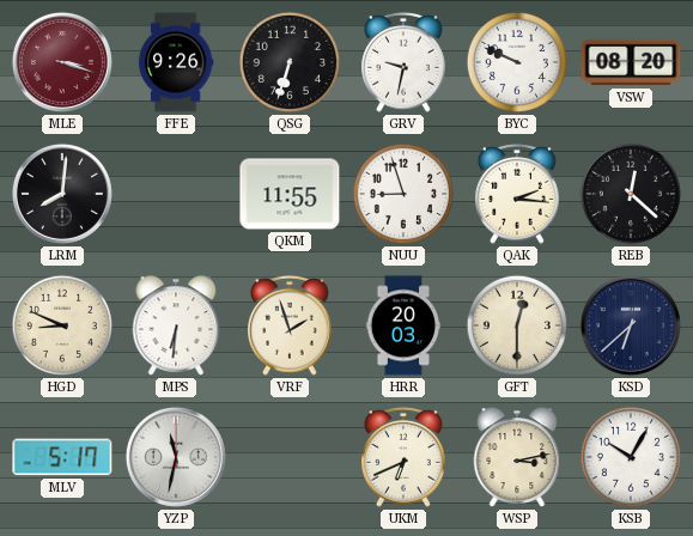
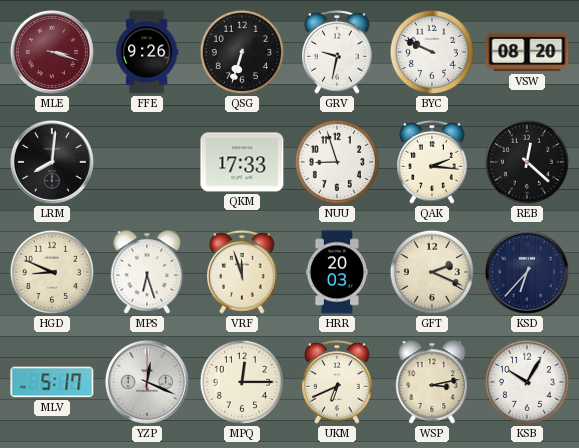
QKM: 11:55 -> 17:33 (242, 162)
MPS: 6:31 -> 6:27 (147, 272)
VRF: 1:57 -> 11:57 (243, 272)
GFT: 12:30 -> 2:19 (432, 272)
KSD: 6:38 -> 6:37 (527, 272)
YZP: 11:32 -> 12:19 (147, 382)
MPQ: none -> 12:15 (242, 382)
